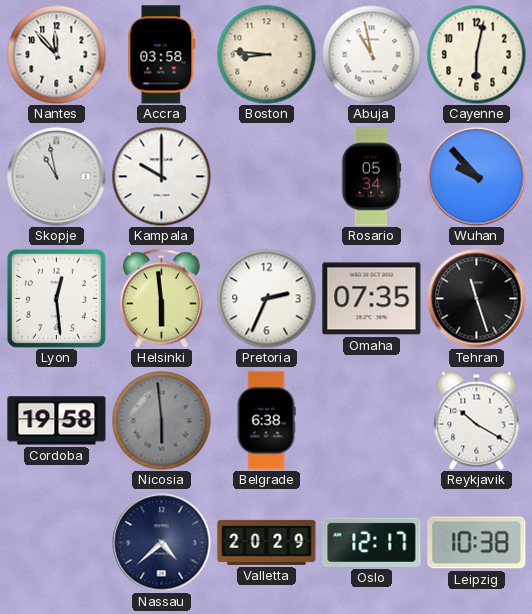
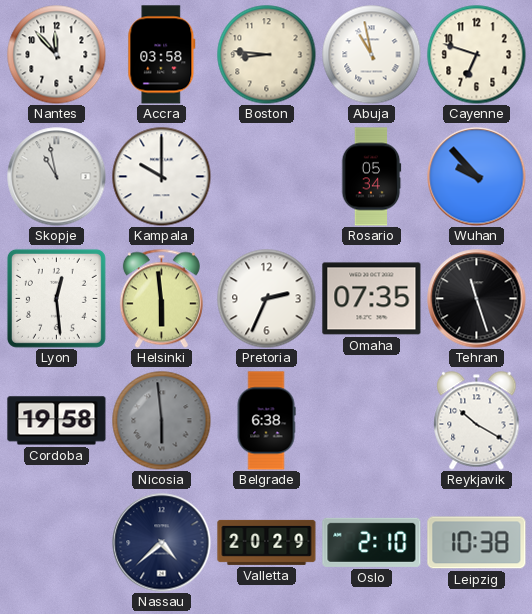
Cayenne: 6:02 -> 6:48 (477, 55)
Oslo: 12:17 -> 2:10 (372, 542)
